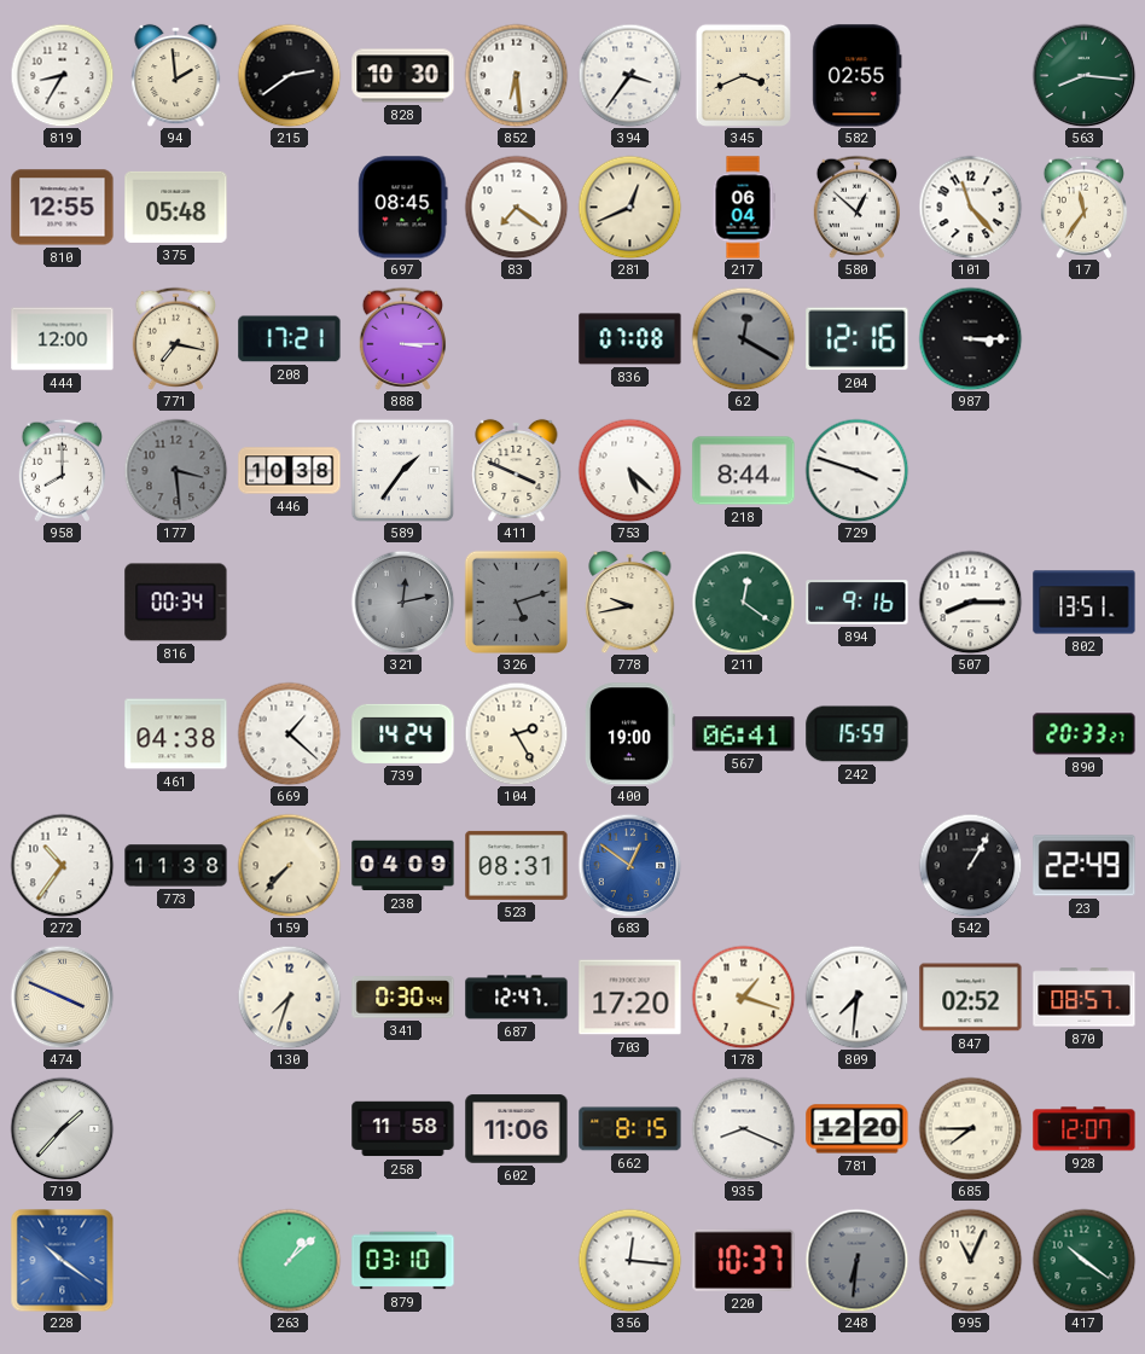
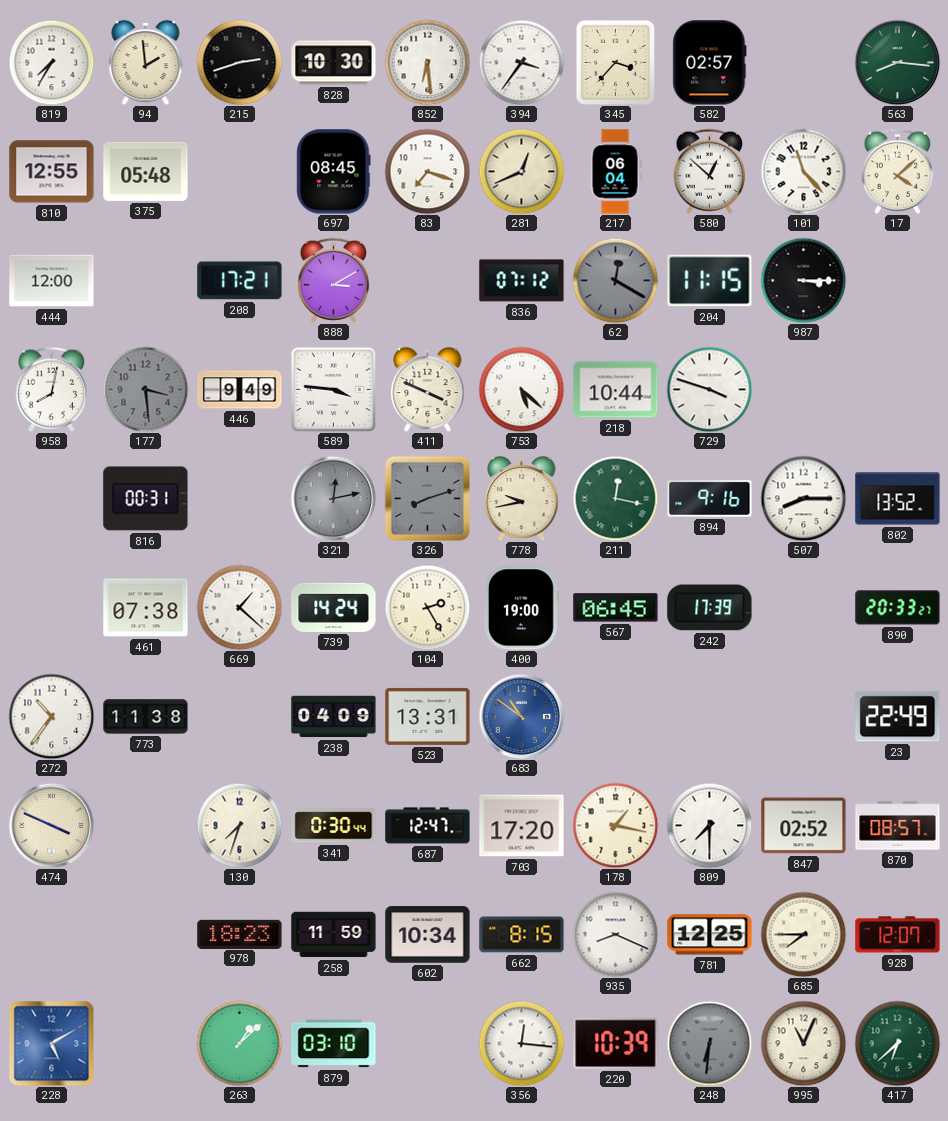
819: 8:35 -> 7:35 (51, 62)
215: 2:39 -> 2:42 (239, 62)
345: 3:41 -> 3:37 (615, 62)
582: 02:55 -> 02:57 (710, 63)
83: 7:21 -> 7:18 (427, 171)
17: 11:36 -> 4:08 (898, 171)
771: 7:17 -> none (176, 338)
888: 3:15 -> 3:10 (334, 280)
836: 07:08 -> 07:12 (522, 281)
204: 12:16 -> 11:15 (710, 281)
958: 8:00 -> 8:02 (52, 389)
446: 10:38 -> 9:49 (240, 390)
589: 1:36 -> 3:46 (333, 389)
218: 8:44 -> 10:44 (616, 390)
816: 00:34 -> 00:31 (146, 499)
326: 5:12 -> 8:12 (427, 498)
211: 12:21 -> 12:17 (615, 498)
802: 13:51 -> 13:52 (898, 499)
461: 04:38 -> 07:38 (146, 608)
567: 06:41 -> 06:45 (616, 608)
242: 15:59 -> 17:39 (710, 608)
159: 7:37 -> none (289, 865)
523: 08:31 -> 13:31 (428, 716)
683: 12:51 -> 10:51 (521, 716)
542: 1:05 -> none (970, 865)
178: 1:18 -> 1:17 (615, 825)
809: 7:31 -> 7:30 (709, 825)
719: 1:37 -> none (62, 1128)
978: none -> 18:23 (240, 934)
258: 11:58 -> 11:59 (334, 935)
602: 11:06 -> 10:34 (428, 935)
781: 12:20 -> 12:25 (710, 935)
228: 10:21 -> 5:10 (51, 1043)
220: 10:37 -> 10:39 (616, 1043)
417: 10:21 -> 6:38 (897, 1043)
